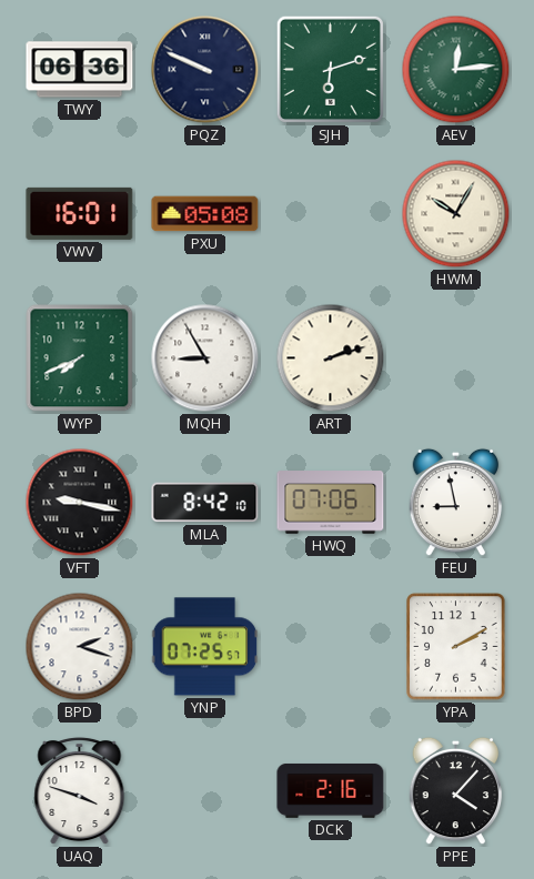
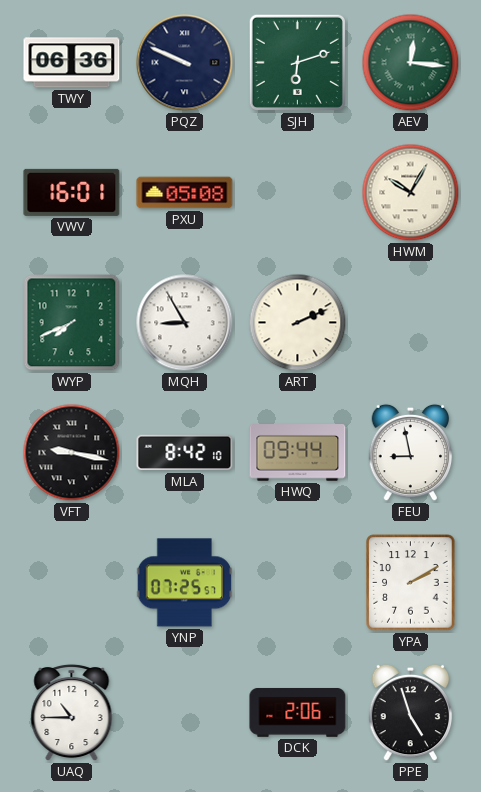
AEV: 12:14 -> 12:16 (411, 63)
ART: 2:12 -> 2:11 (298, 323)
HWQ: 07:06 -> 09:44 (298, 453)
BPD: 2:18 -> none (80, 647)
UAQ: 3:48 -> 10:45 (72, 713)
DCK: 2:16 -> 2:06 (298, 712)
PPE: 4:07 -> 4:57 (411, 713)
